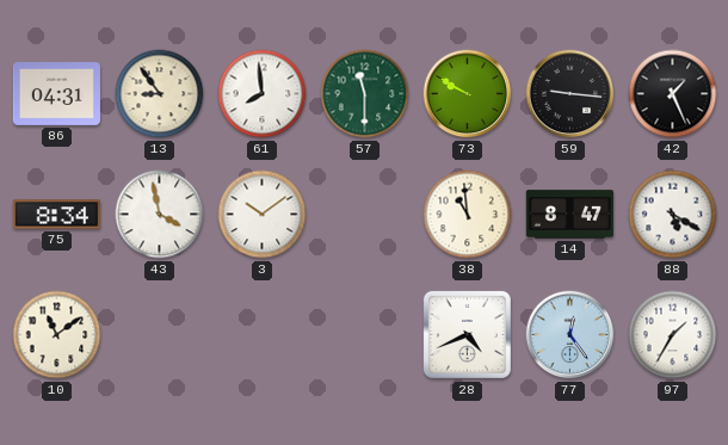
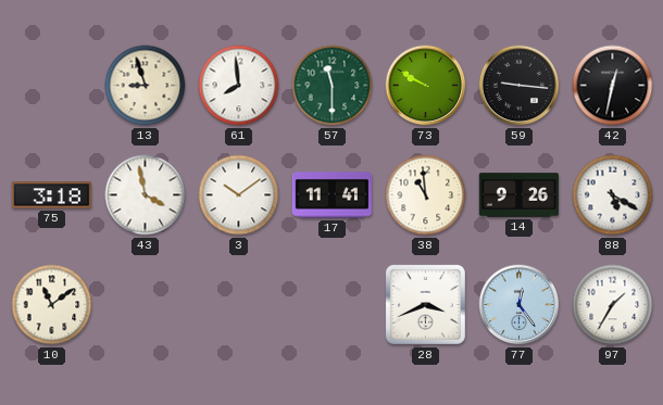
86: 04:31 -> none (56, 94)
13: 8:54 -> 8:57 (146, 86)
42: 1:26 -> 12:32 (613, 86)
75: 8:34 -> 3:18 (51, 195)
17: none -> 11:41 (331, 195)
14: 8:47 -> 9:26 (518, 195)
28: 4:41 -> 3:41 (425, 304)
